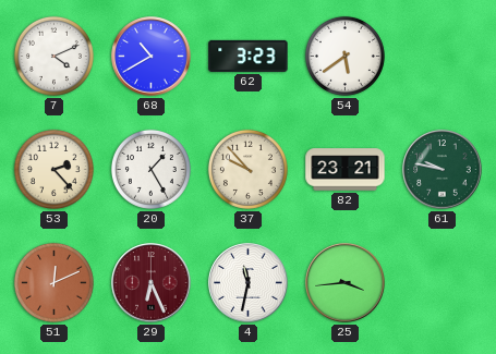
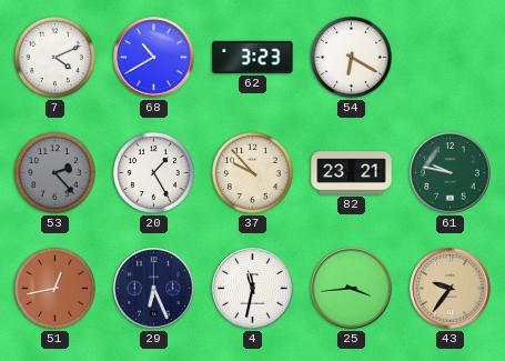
54: 5:39 -> 6:20 (351, 57)
53 dial: cream -> grey (54, 172)
51: 12:11 -> 12:43 (54, 288)
29 dial: burgundy -> navy (154, 289)
43: none -> 9:36 (451, 289)
